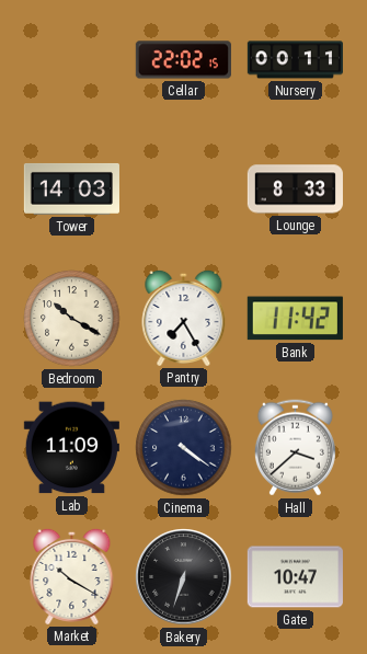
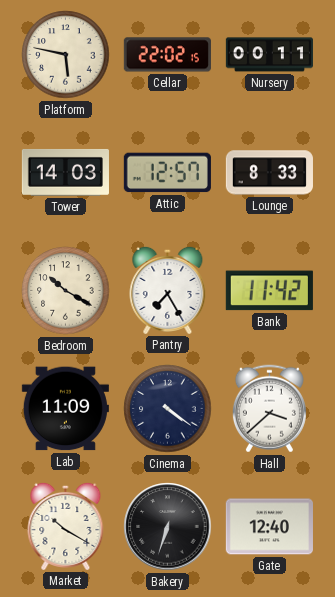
Platform: none -> 5:47 (66, 55)
Attic: none -> 12:57 (167, 173)
Gate: 10:47 -> 12:40 (269, 527)
